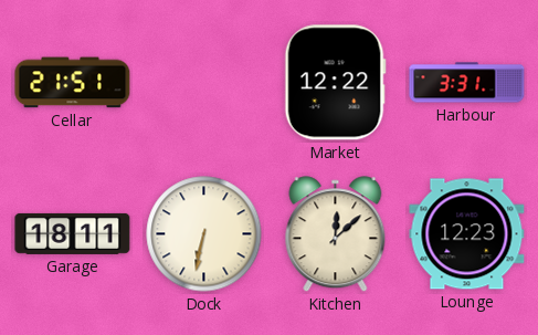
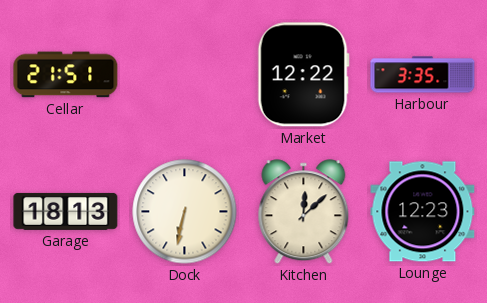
Harbour: 3:31 -> 3:35 (423, 75)
Garage: 18:11 -> 18:13 (66, 211)
